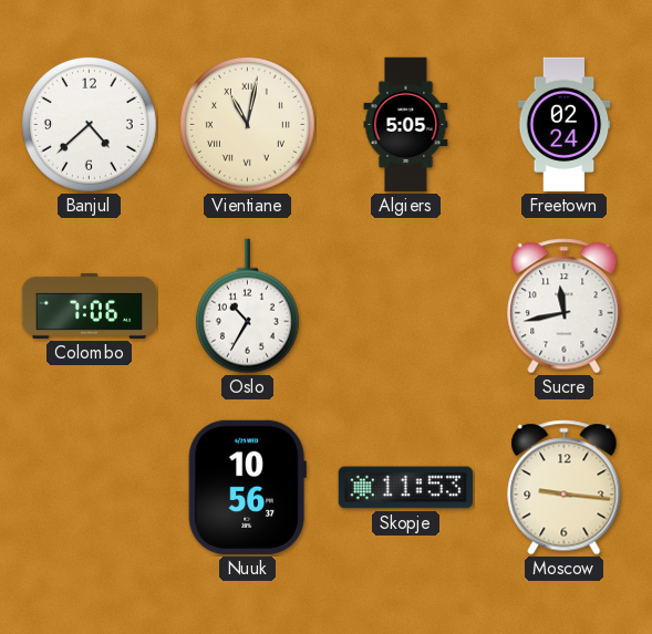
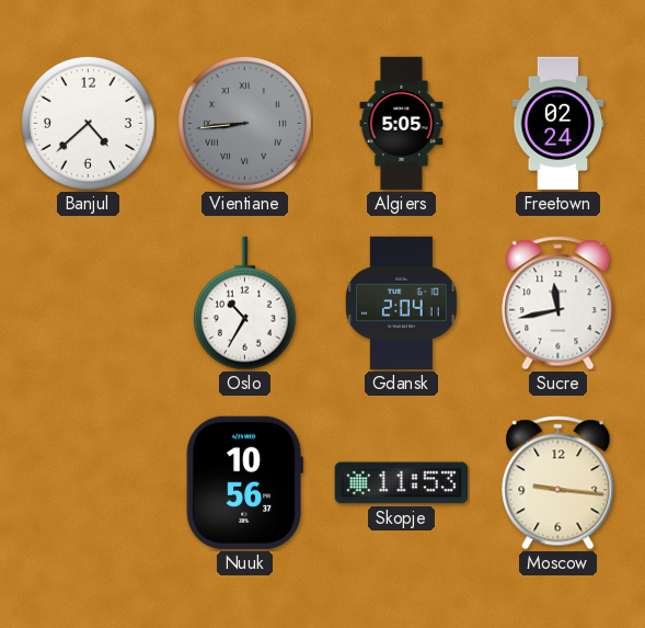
Vientiane: 11:02 -> 8:44 (244, 123)
Vientiane dial: cream -> grey (244, 123)
Colombo: 7:06 -> none (90, 305)
Gdansk: none -> 2:04 (401, 304)
